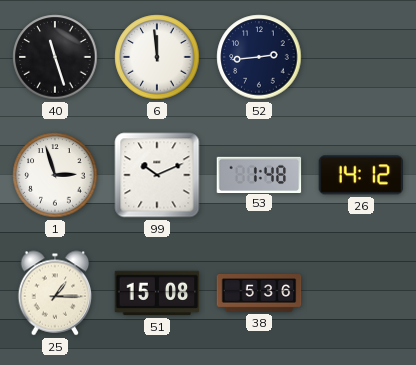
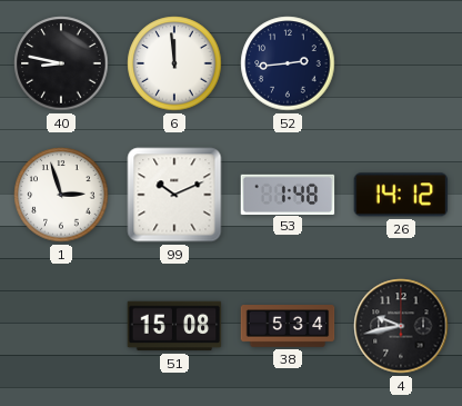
40: 11:27 -> 8:47 (61, 63)
25: 1:15 -> none (55, 293)
38: 5:36 -> 5:34 (288, 327)
4: none -> 9:43 (401, 326)
